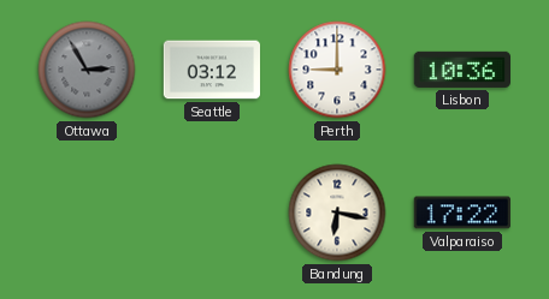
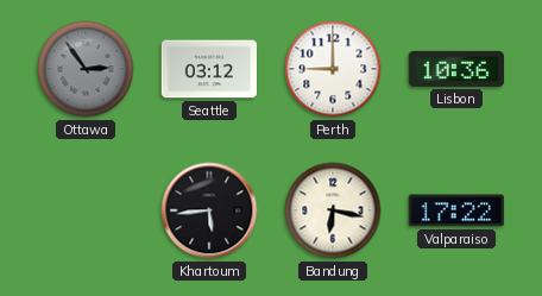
Ottawa: 2:55 -> 2:54 (86, 69)
Khartoum: none -> 5:44 (209, 210)
